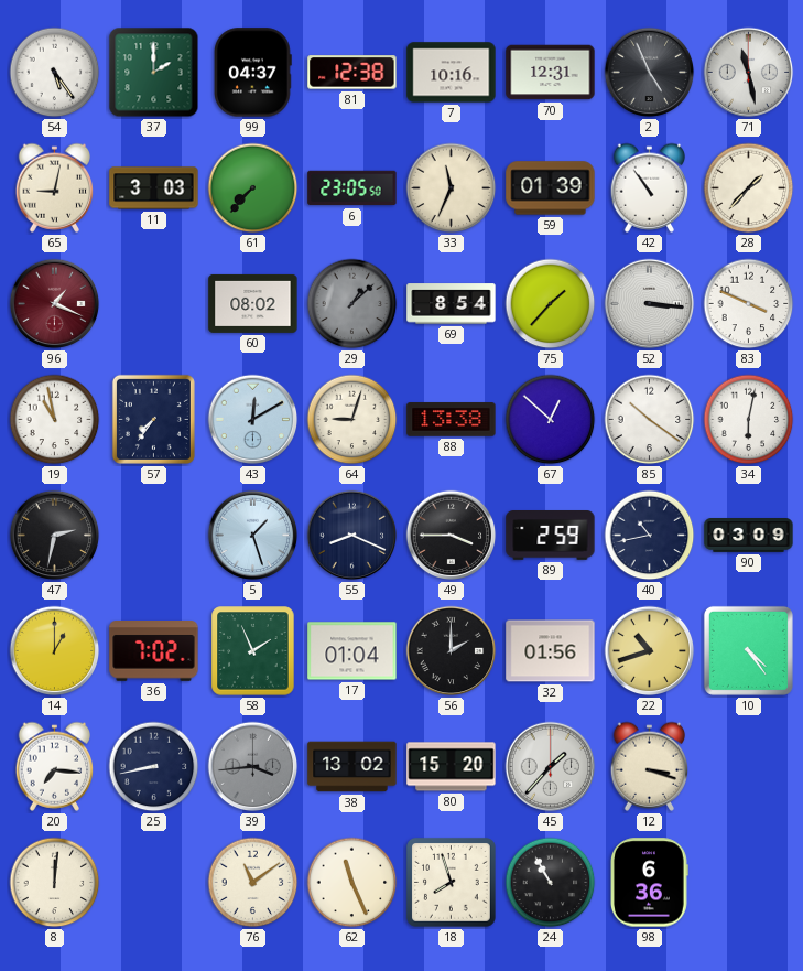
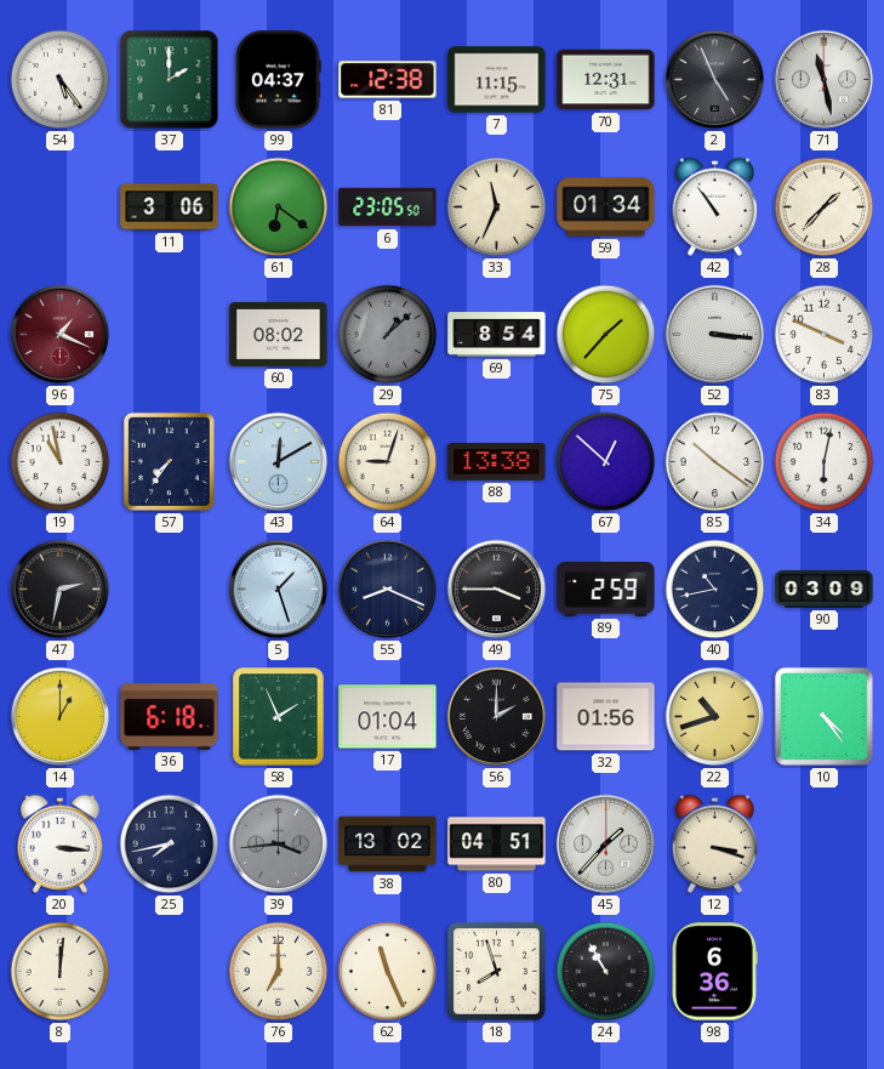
7: 10:16 -> 11:15 (497, 80)
65: 9:02 -> none (55, 187)
11: 3:03 -> 3:06 (170, 207)
61: 7:37 -> 6:21 (279, 207)
59: 01:39 -> 01:34 (606, 207)
36: 7:02 -> 6:18 (170, 717)
20: 7:16 -> 3:16 (61, 843)
25: 8:43 -> 7:43 (170, 845)
80: 15:20 -> 04:51 (497, 845)
76: 11:09 -> 7:00 (279, 972)
